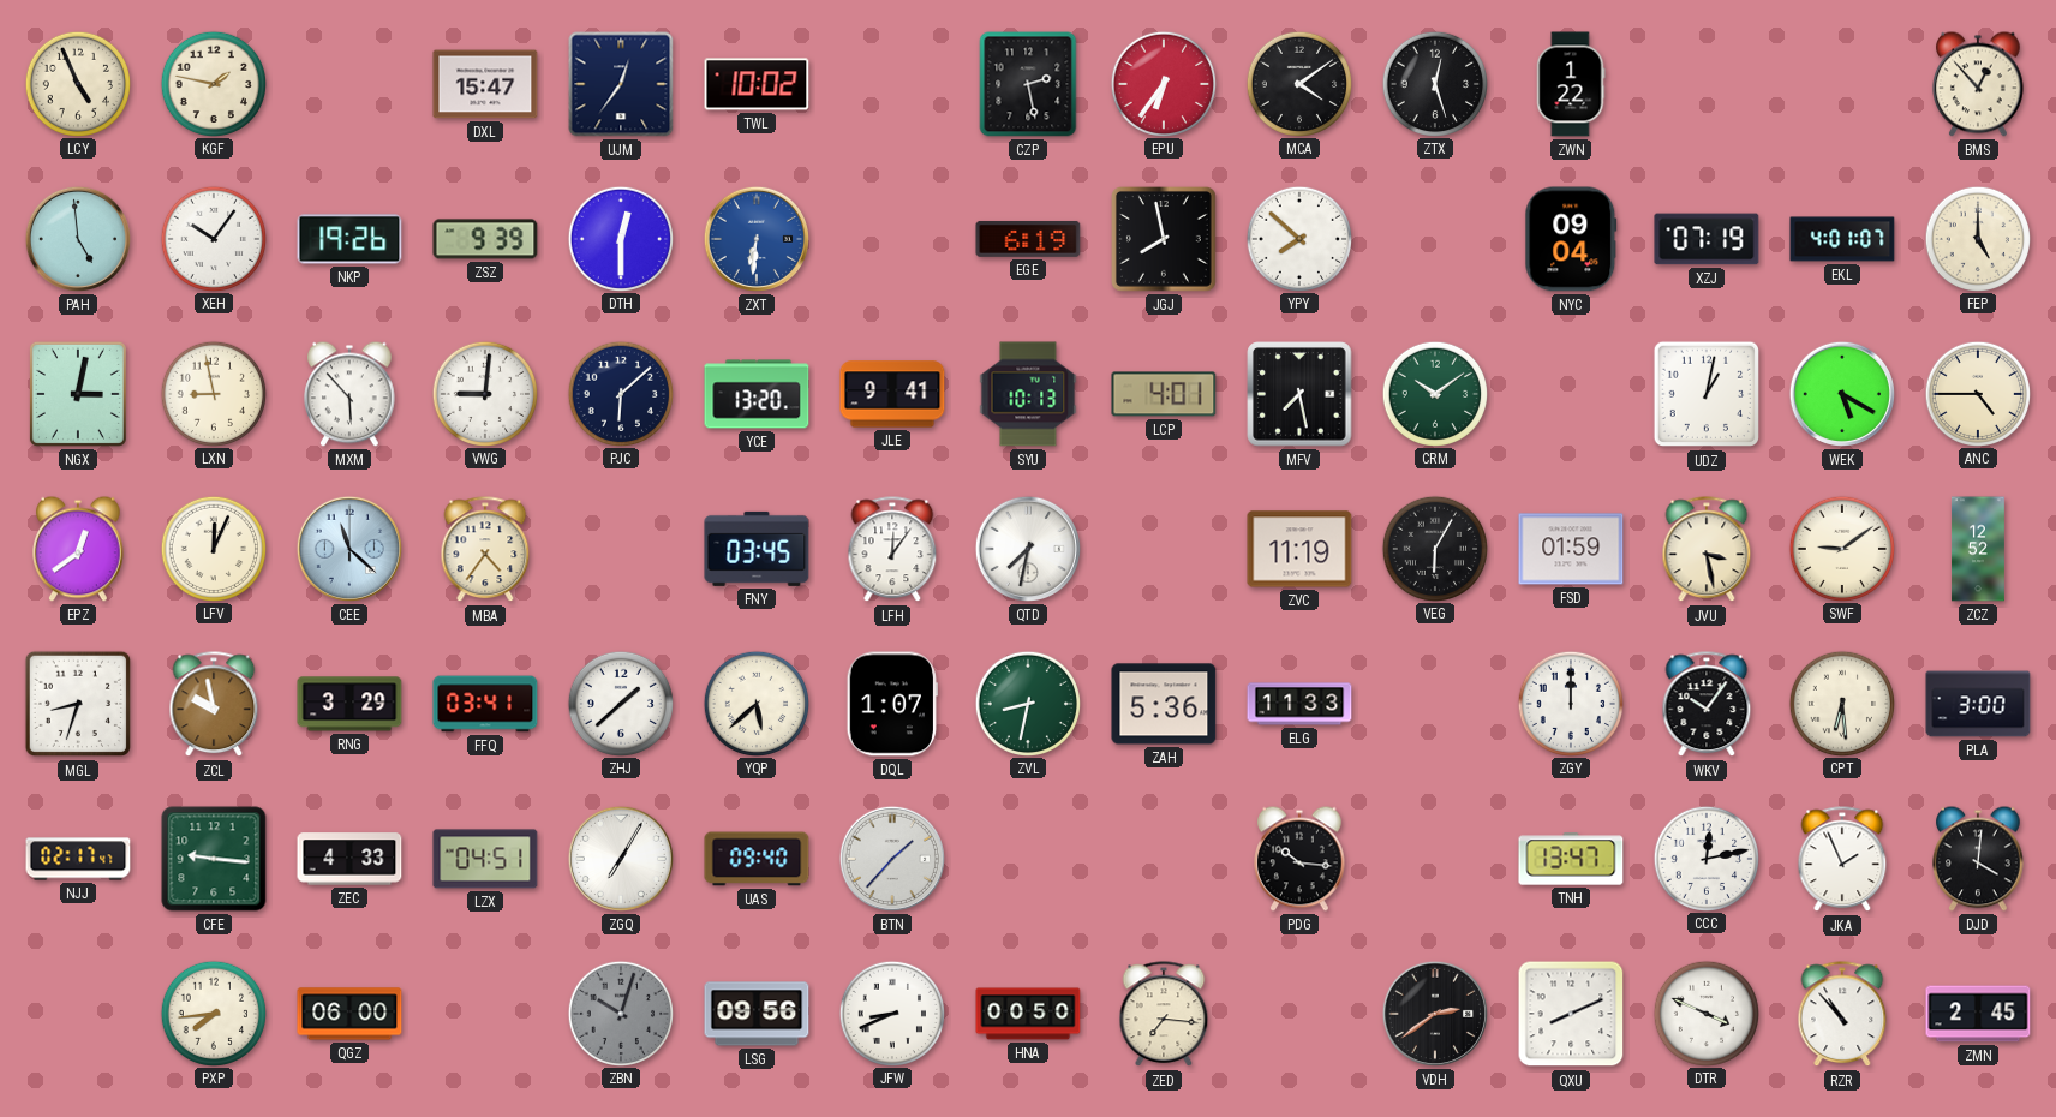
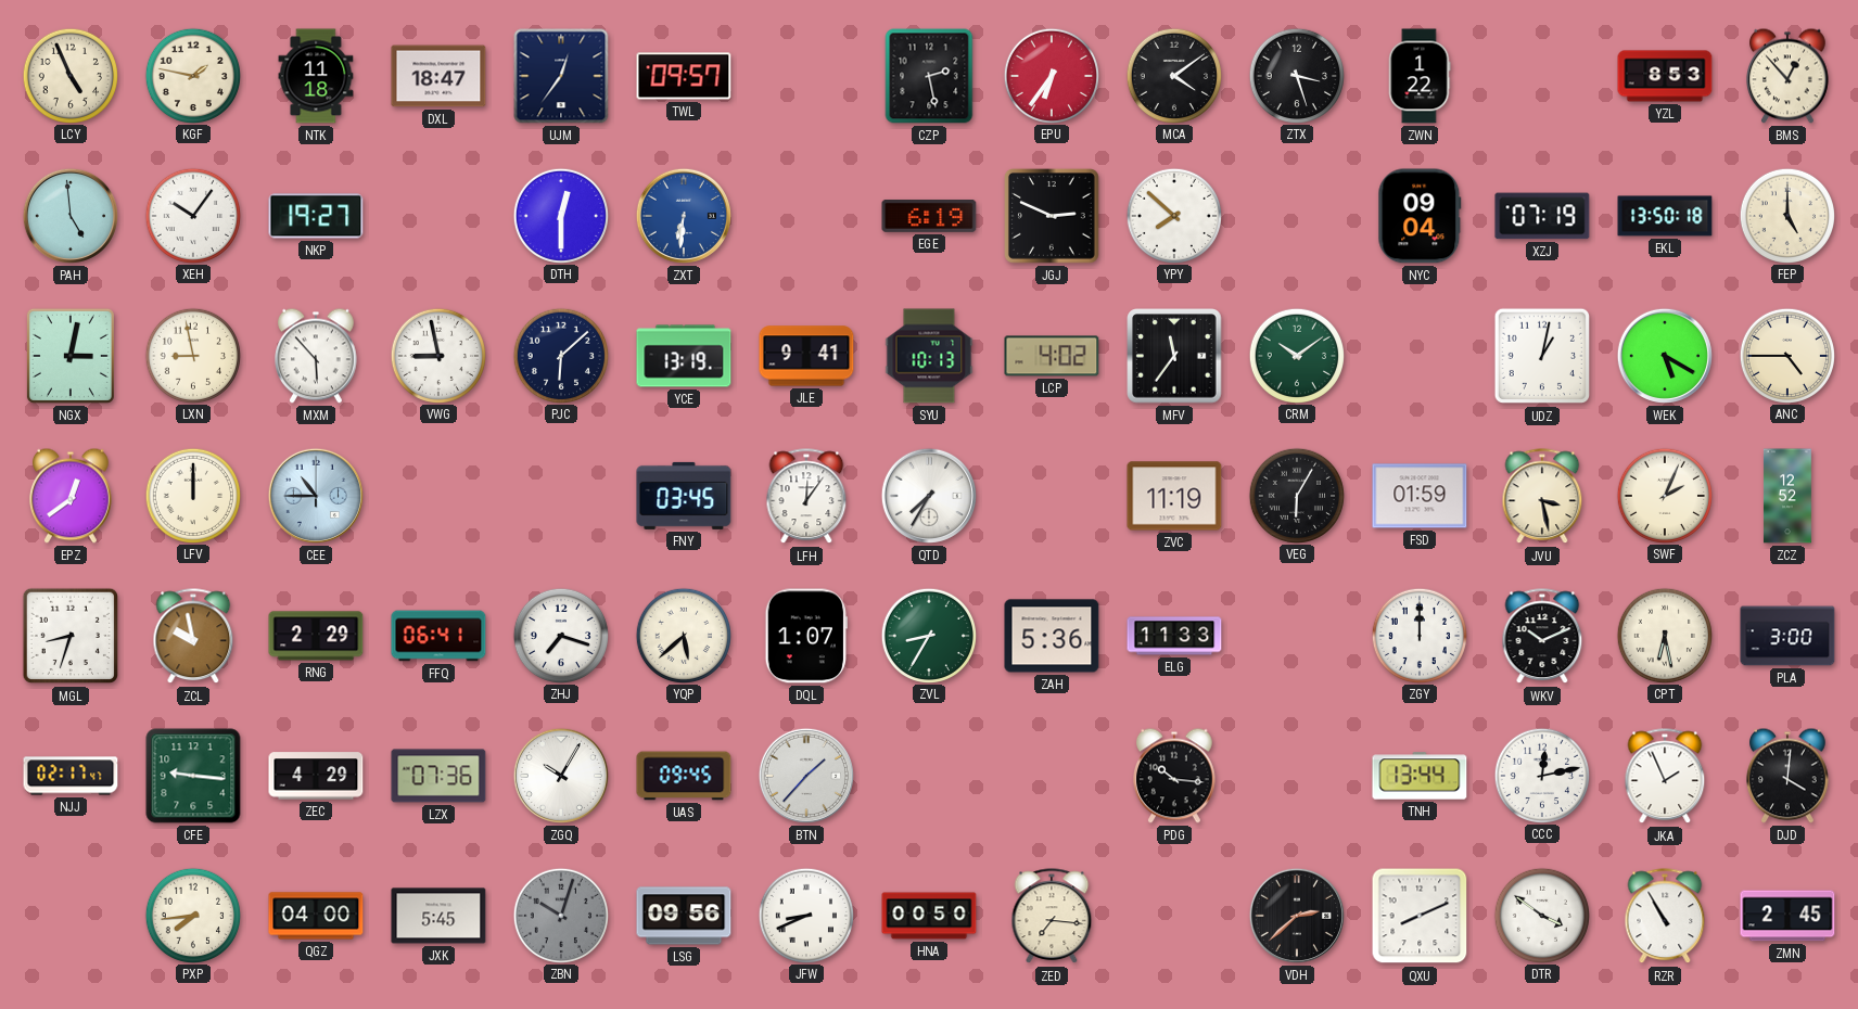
NTK: none -> 11:18 (316, 76)
DXL: 15:47 -> 18:47 (438, 76)
TWL: 10:02 -> 09:57 (684, 76)
ZTX: 12:27 -> 3:27 (1296, 75)
YZL: none -> 8:53 (1665, 76)
NKP: 19:26 -> 19:27 (316, 216)
ZSZ: 9:39 -> none (485, 239)
JGJ: 7:58 -> 2:49 (1053, 217)
EKL: 4:01 -> 13:50 (1665, 216)
VWG: 9:01 -> 8:58 (437, 355)
YCE: 13:20 -> 13:19 (684, 356)
LCP: 4:01 -> 4:02 (1052, 356)
MFV: 7:28 -> 11:36 (1174, 356)
LFV: 12:04 -> 12:00 (192, 495)
CEE: 11:22 -> 10:45 (316, 496)
MBA: 4:36 -> none (485, 550)
QTD: 7:32 -> 7:35 (929, 496)
SWF: 9:09 -> 2:04 (1664, 495)
RNG: 3:29 -> 2:29 (316, 636)
FFQ: 03:41 -> 06:41 (438, 636)
ZHJ: 1:38 -> 7:18 (560, 635)
ZVL: 8:32 -> 8:35 (928, 635)
WKV: 10:06 -> 10:11 (1542, 637)
CPT: 6:29 -> 6:28 (1664, 635)
ZEC: 4:33 -> 4:29 (316, 776)
LZX: 04:51 -> 07:36 (438, 776)
ZGQ: 7:05 -> 10:05 (561, 776)
UAS: 09:40 -> 09:45 (684, 776)
TNH: 13:47 -> 13:44 (1420, 776)
QGZ: 06:00 -> 04:00 (316, 916)
JXK: none -> 5:45 (438, 916)
VDH: 2:39 -> 2:38 (1297, 916)
DTR: 3:49 -> 3:51 (1541, 915)
RZR: 10:53 -> 10:55 (1665, 917)
